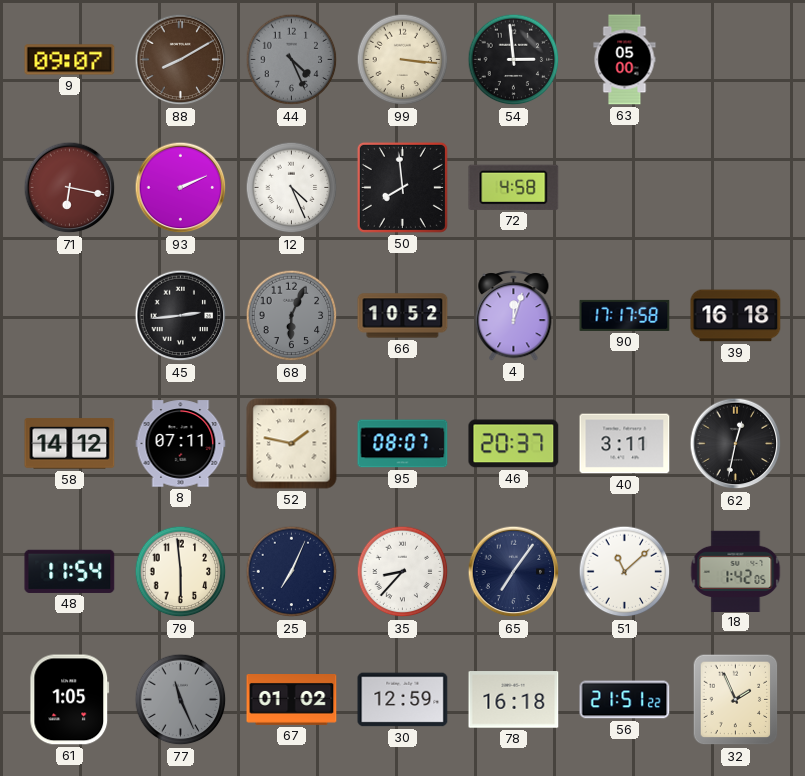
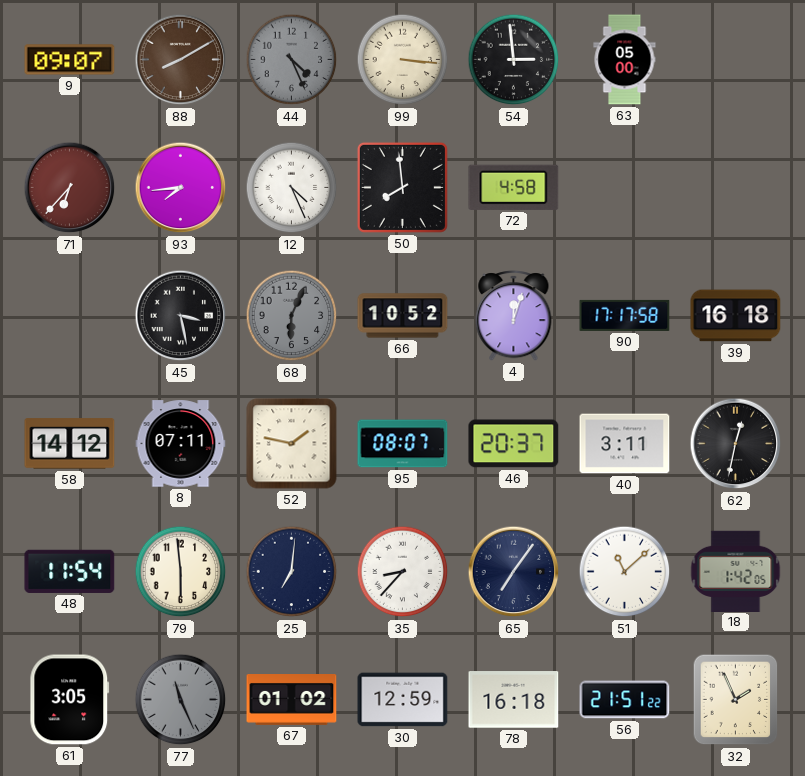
71: 6:17 -> 6:37 (70, 188)
93: 2:11 -> 7:44 (181, 188)
45: 2:44 -> 3:28 (181, 316)
25: 7:04 -> 7:01 (292, 572)
61: 1:05 -> 3:05 (70, 700)
